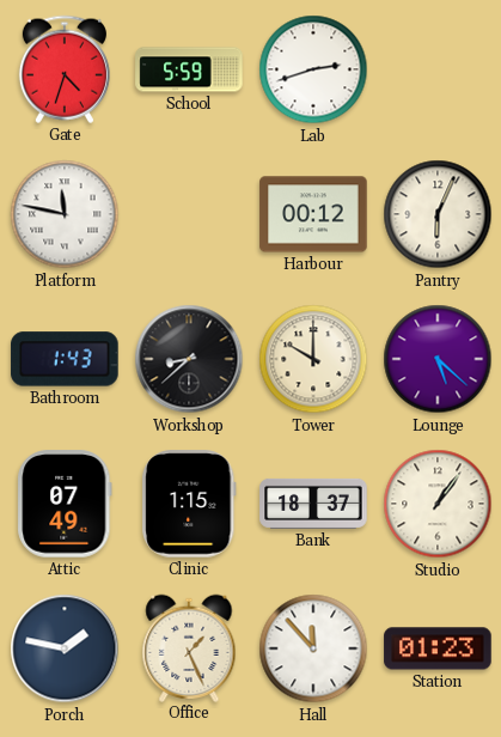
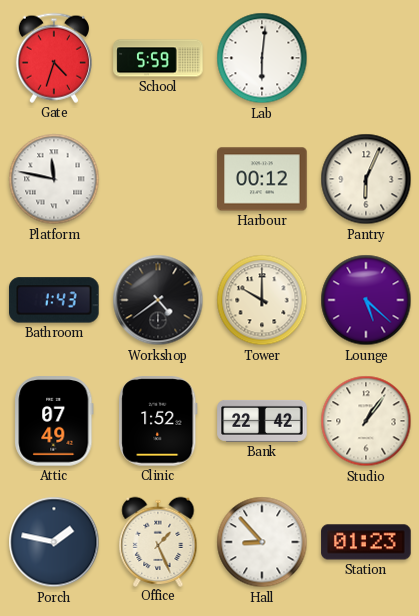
Lab: 2:42 -> 6:01 (262, 58)
Workshop: 8:38 -> 4:39 (158, 300)
Clinic: 1:15 -> 1:52 (158, 421)
Bank: 18:37 -> 22:42 (262, 421)
Hall: 11:53 -> 8:53 (262, 542)
